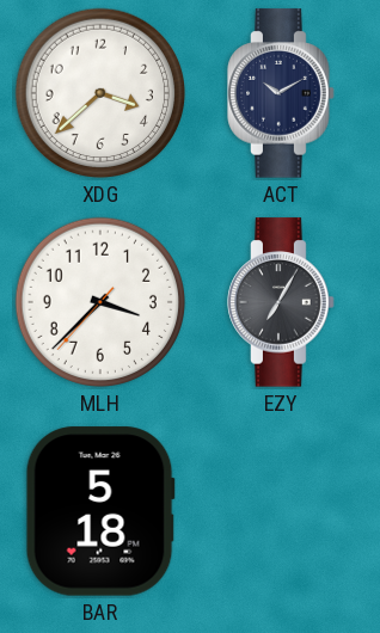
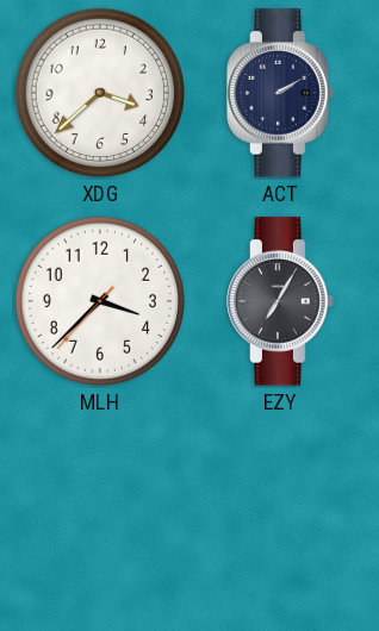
ACT: 10:10 -> 2:10 (280, 93)
BAR: 5:18 -> none (100, 511)
